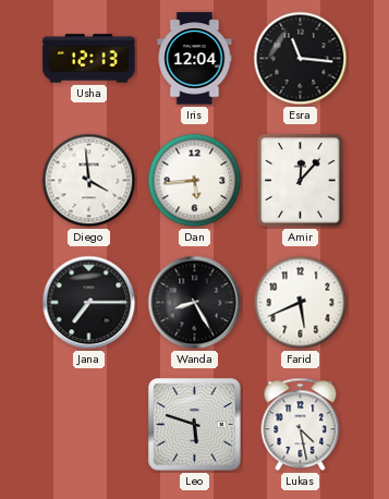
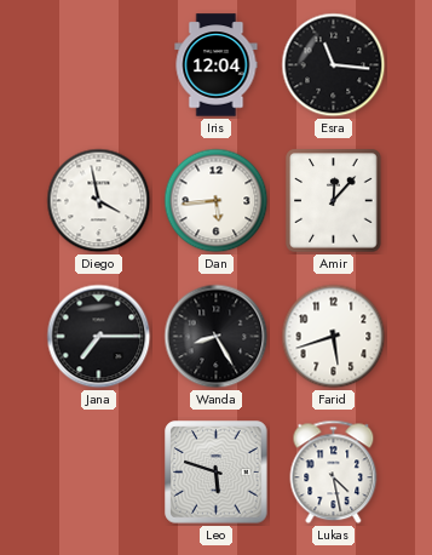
Usha: 12:13 -> none (89, 59)
Diego: 3:59 -> 3:58 (99, 201)
Farid: 5:41 -> 5:42 (334, 337)
